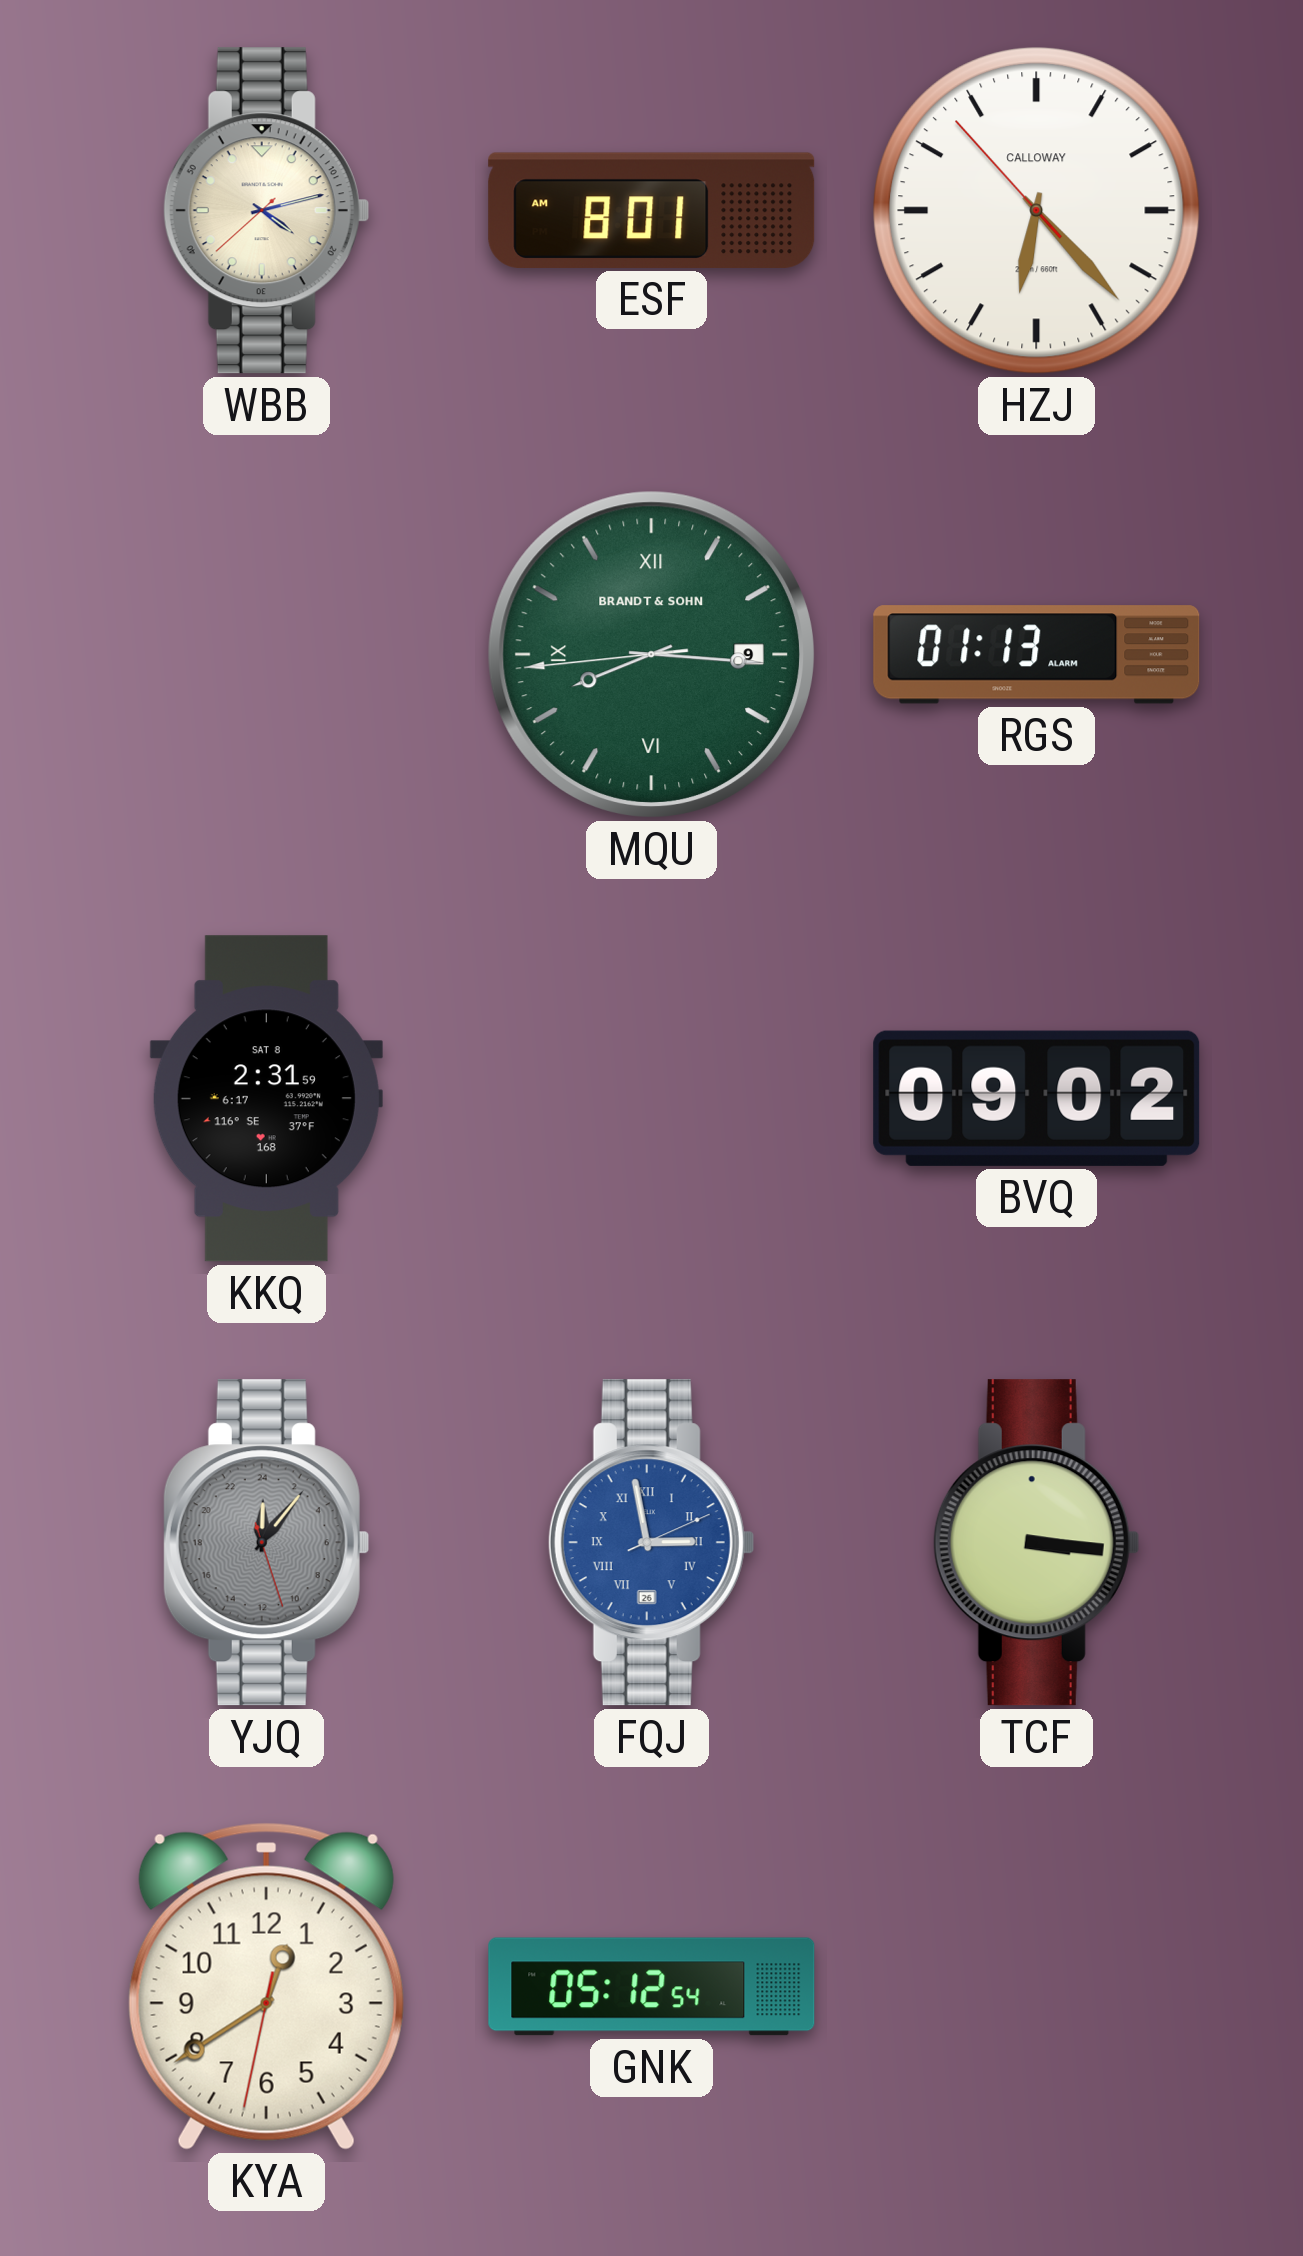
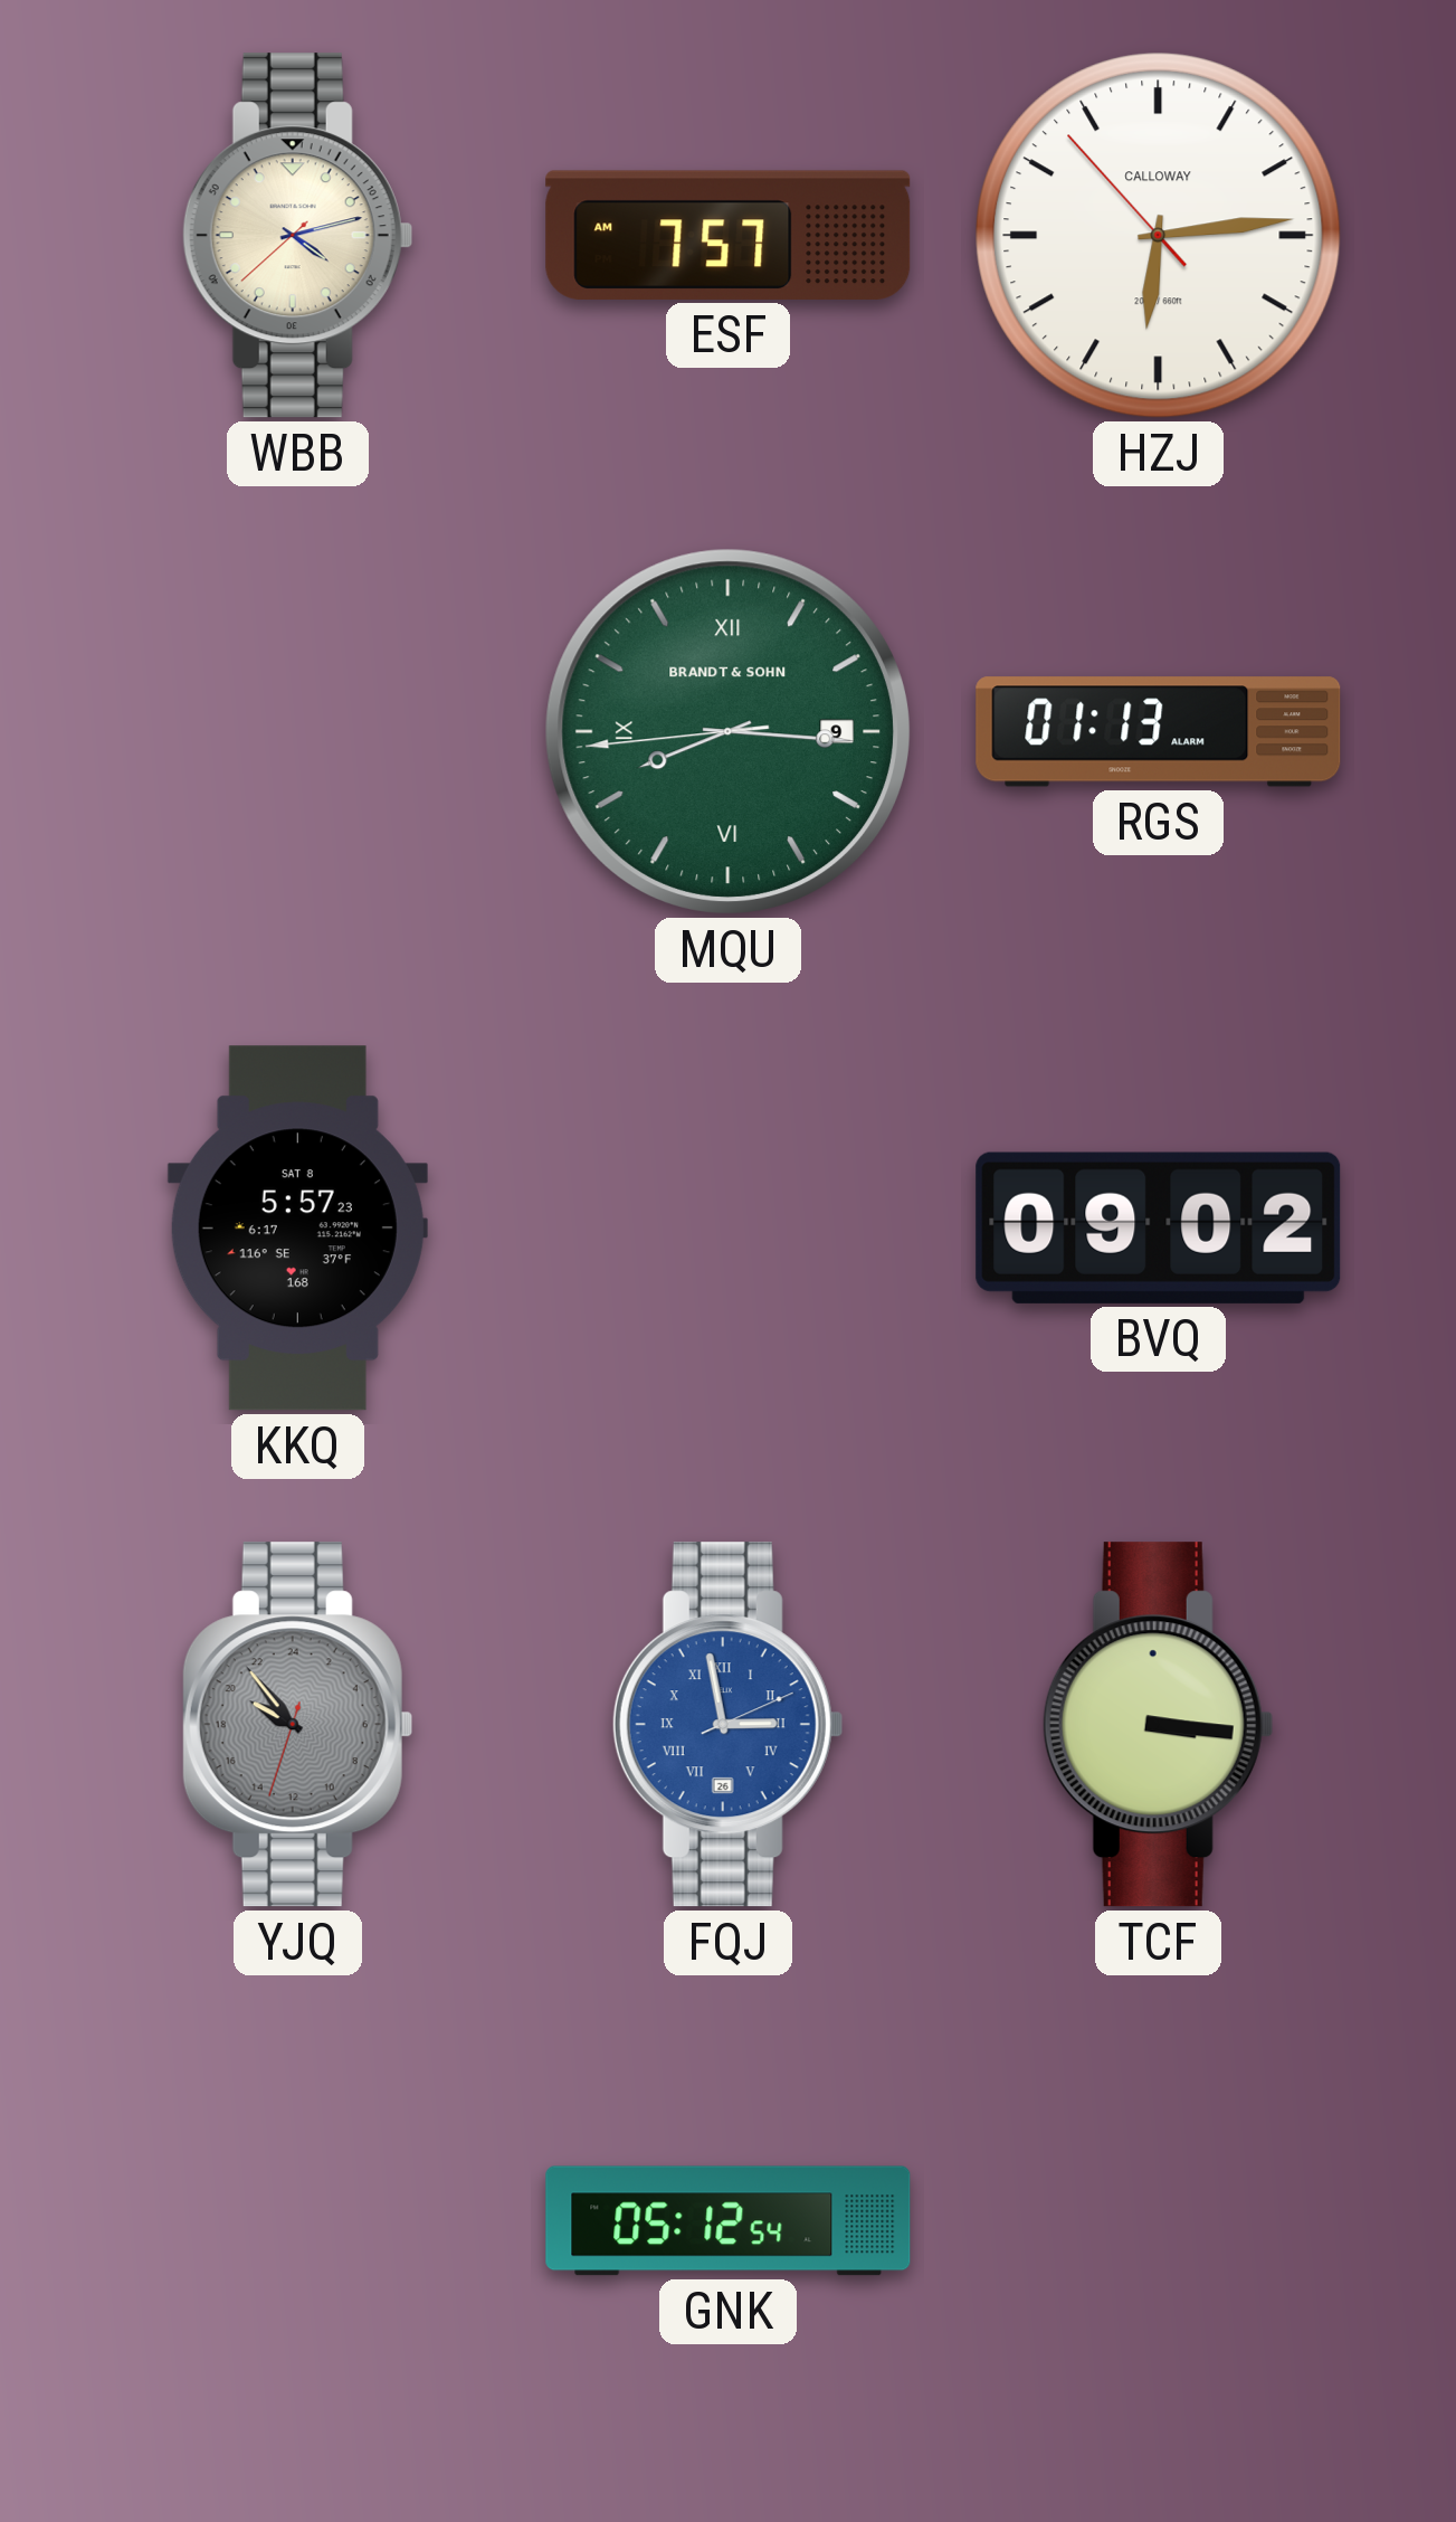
ESF: 8:01 -> 7:57 (729, 235)
HZJ: 6:22 -> 6:13 (1159, 236)
KKQ: 2:31 -> 5:57 (297, 1229)
YJQ: 0:06 -> 19:53 (297, 1725)
KYA: 12:39 -> none (266, 1986)
